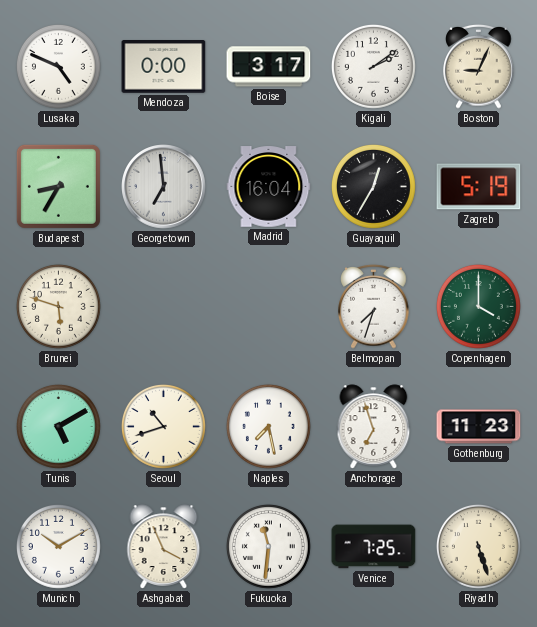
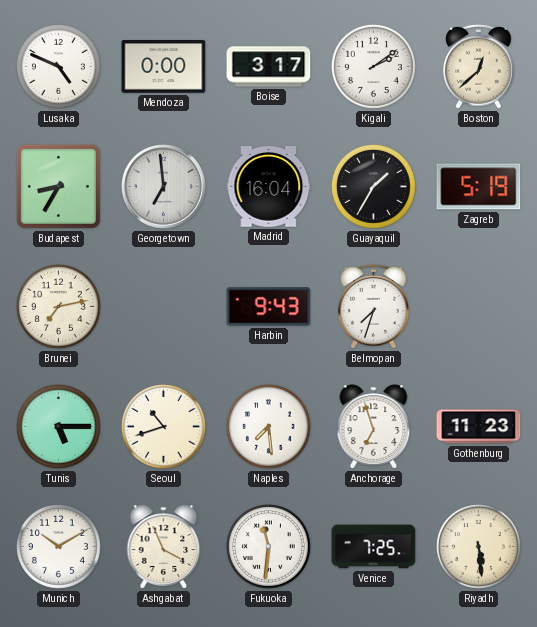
Boston: 9:04 -> 12:38 (479, 67)
Guayaquil: 12:35 -> 1:35 (373, 186)
Brunei: 5:48 -> 7:13 (58, 306)
Harbin: none -> 9:43 (269, 307)
Copenhagen: 4:00 -> none (478, 306)
Tunis: 5:10 -> 5:15 (58, 426)
Naples: 7:28 -> 7:29 (268, 426)
Riyadh: 5:27 -> 5:29 (478, 546)
